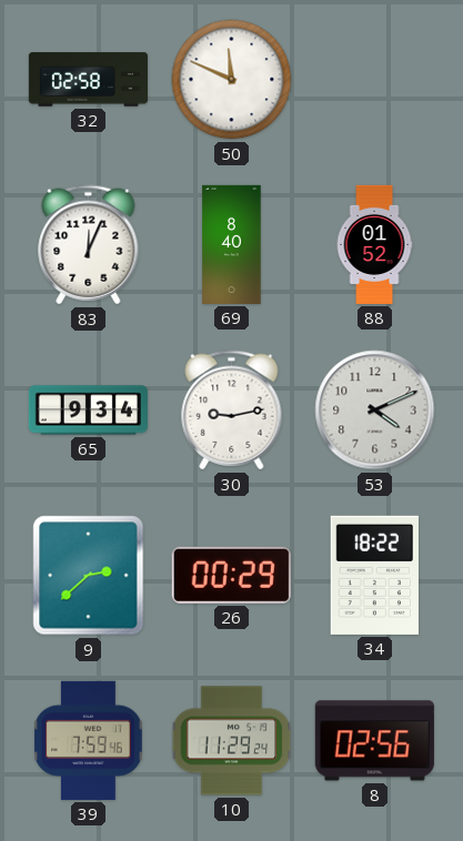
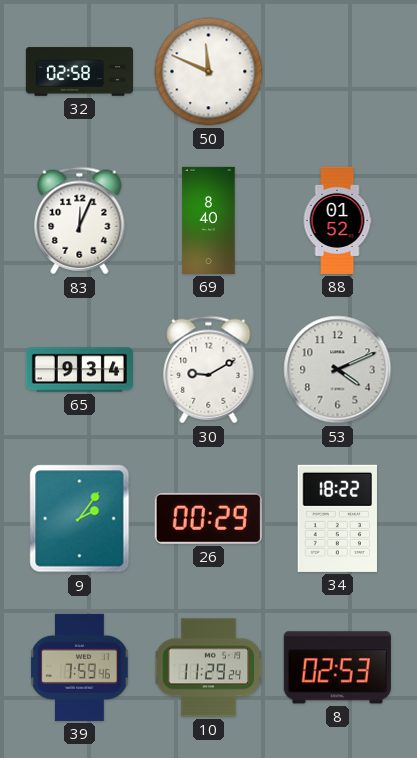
30: 9:13 -> 9:10 (209, 370)
9: 2:38 -> 2:06 (80, 519)
8: 02:56 -> 02:53 (337, 668)
